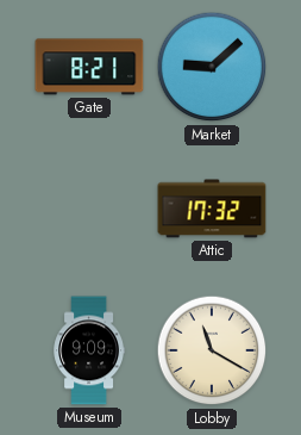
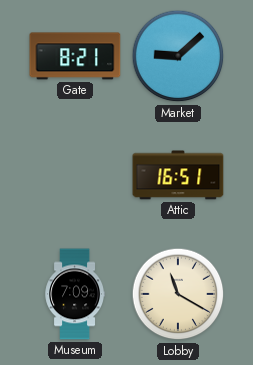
Attic: 17:32 -> 16:51 (178, 175)
Museum: 9:09 -> 7:09 (74, 294)
